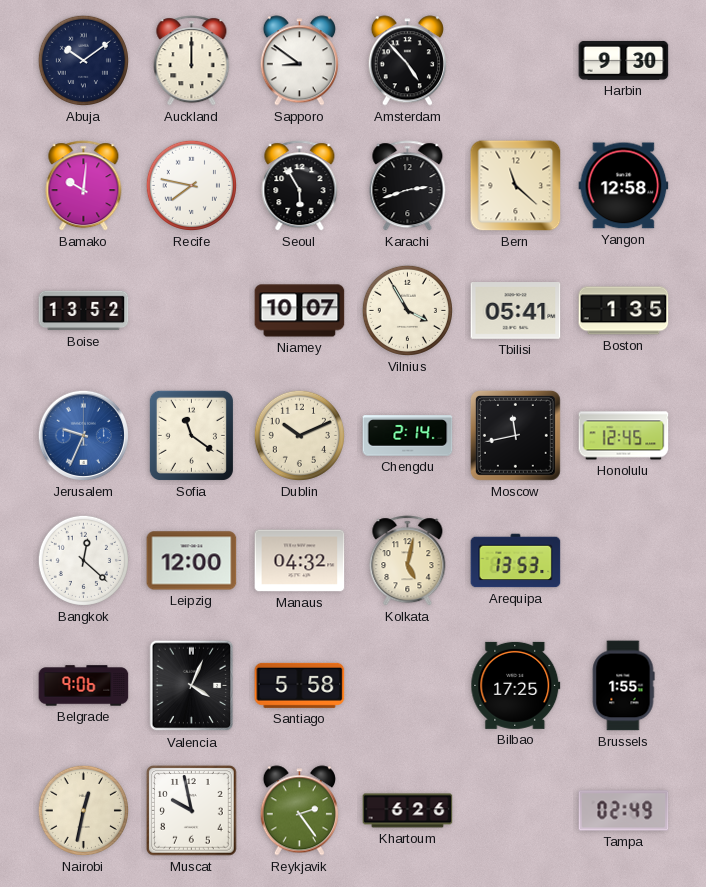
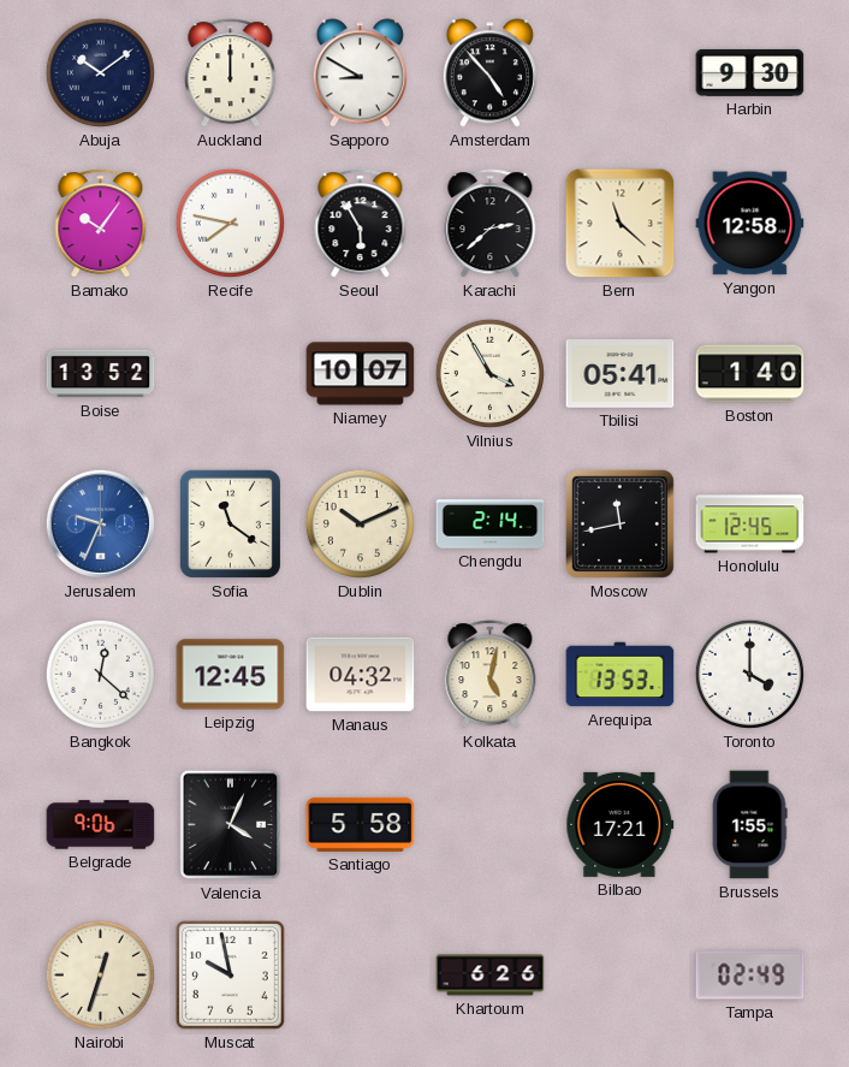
Sapporo: 8:51 -> 8:50 (360, 73)
Bamako: 10:01 -> 10:06 (101, 224)
Karachi: 2:42 -> 2:38 (491, 224)
Boston: 1:35 -> 1:40 (750, 374)
Leipzig: 12:00 -> 12:45 (231, 675)
Toronto: none -> 4:00 (749, 674)
Bilbao: 17:25 -> 17:21 (621, 824)
Nairobi: 12:32 -> 12:33 (100, 974)
Reykjavik: 2:24 -> none (299, 811)
